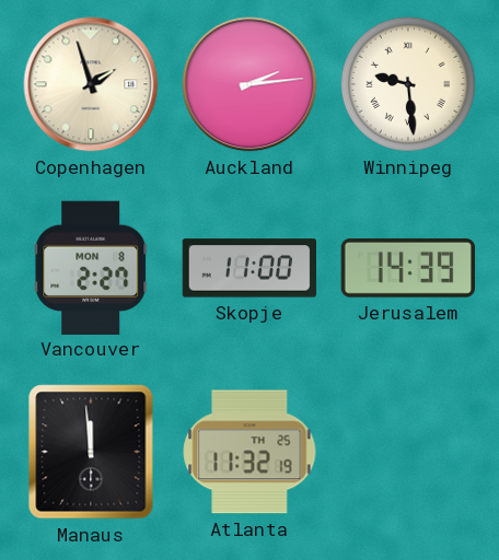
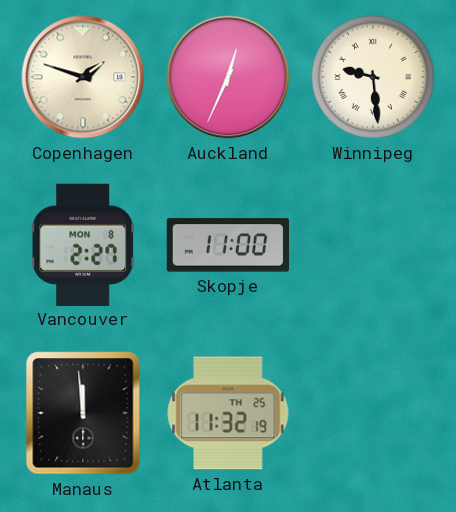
Copenhagen: 1:57 -> 1:48 (83, 77)
Auckland: 2:14 -> 12:34 (228, 77)
Jerusalem: 14:39 -> none (407, 268)
